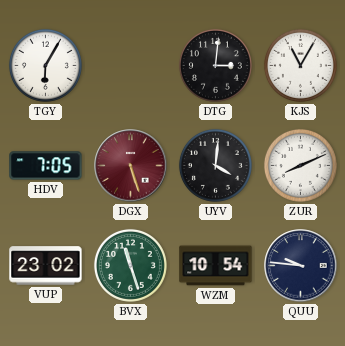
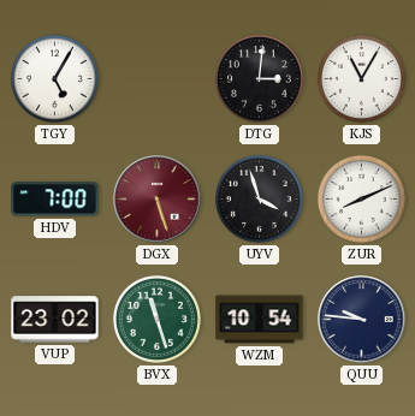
TGY: 6:05 -> 5:05 (54, 78)
HDV: 7:05 -> 7:00 (55, 200)
UYV: 4:01 -> 3:57 (259, 198)
